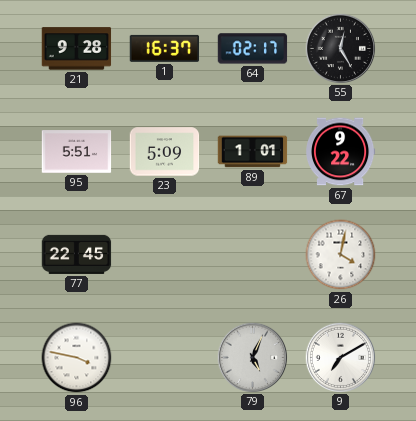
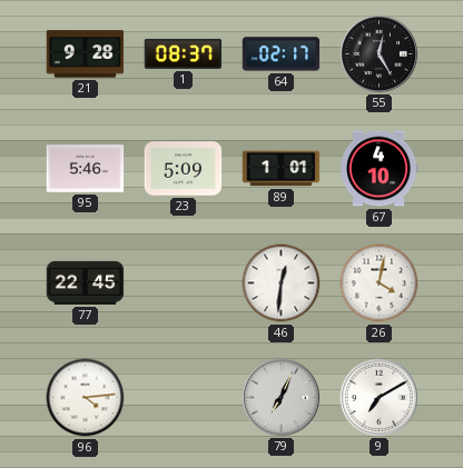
1: 16:37 -> 08:37 (184, 53)
95: 5:51 -> 5:46 (86, 169)
67: 9:22 -> 4:10 (380, 169)
46: none -> 12:31 (282, 283)
96: 3:47 -> 4:14 (86, 398)
79: 5:04 -> 7:04 (280, 397)
